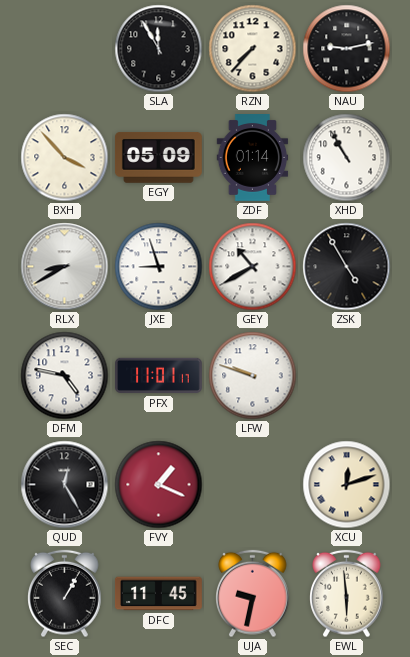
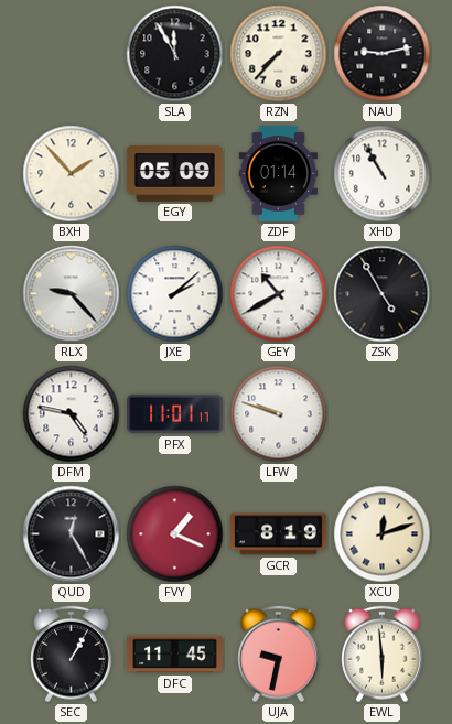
BXH: 3:53 -> 1:53 (72, 174)
RLX: 8:40 -> 9:23 (72, 294)
JXE: 8:57 -> 2:08 (175, 294)
GCR: none -> 8:19 (279, 534)
